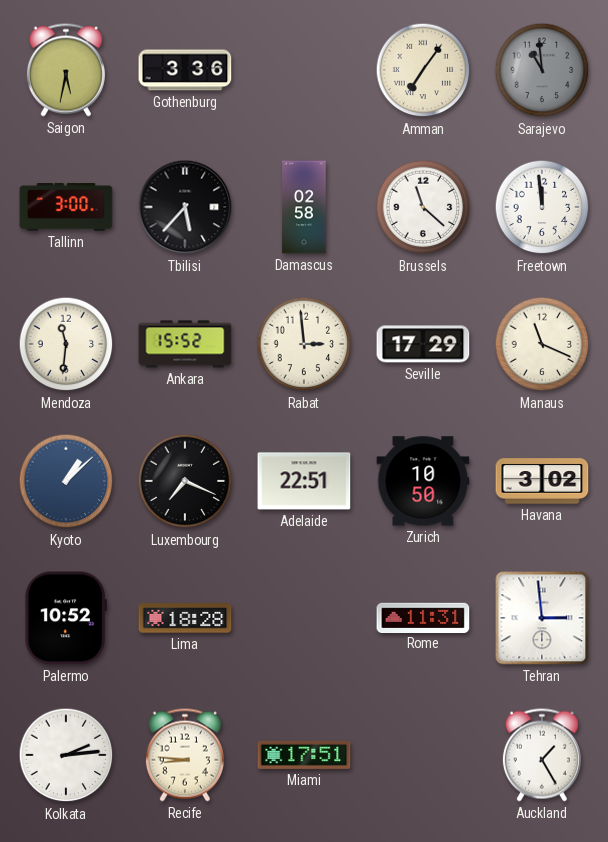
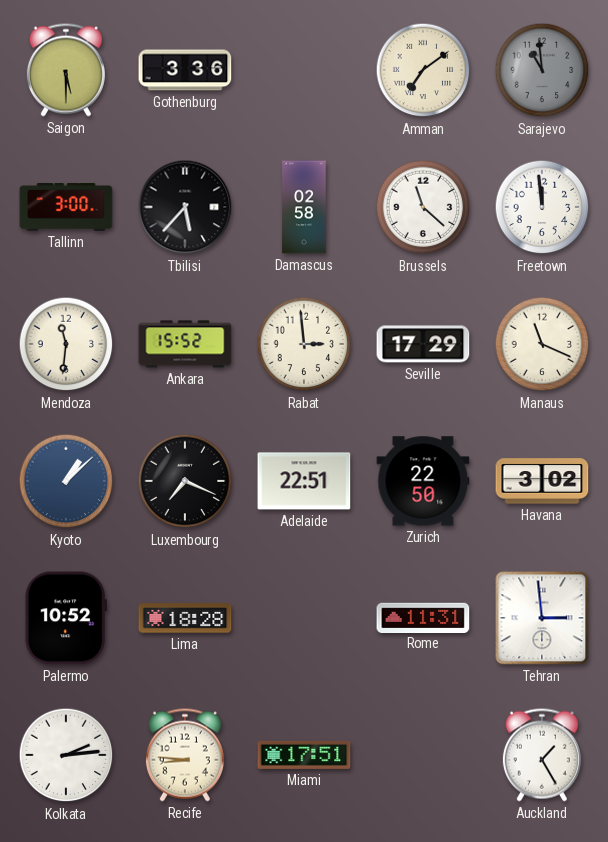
Saigon: 5:32 -> 5:30 (66, 70)
Amman: 7:06 -> 7:09 (423, 70)
Zurich: 10:50 -> 22:50 (423, 481)
